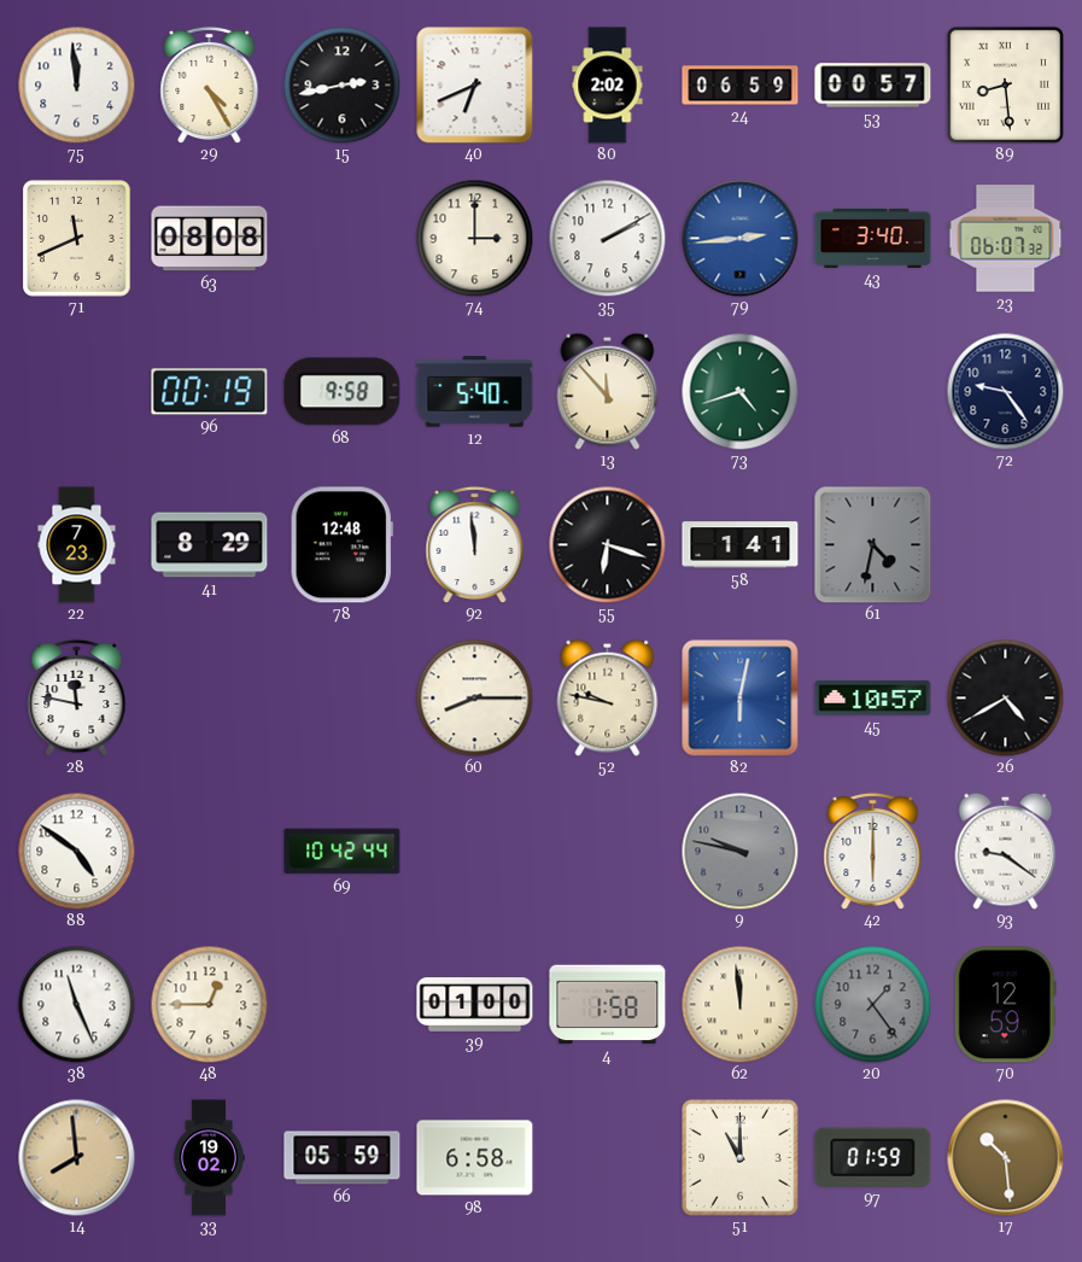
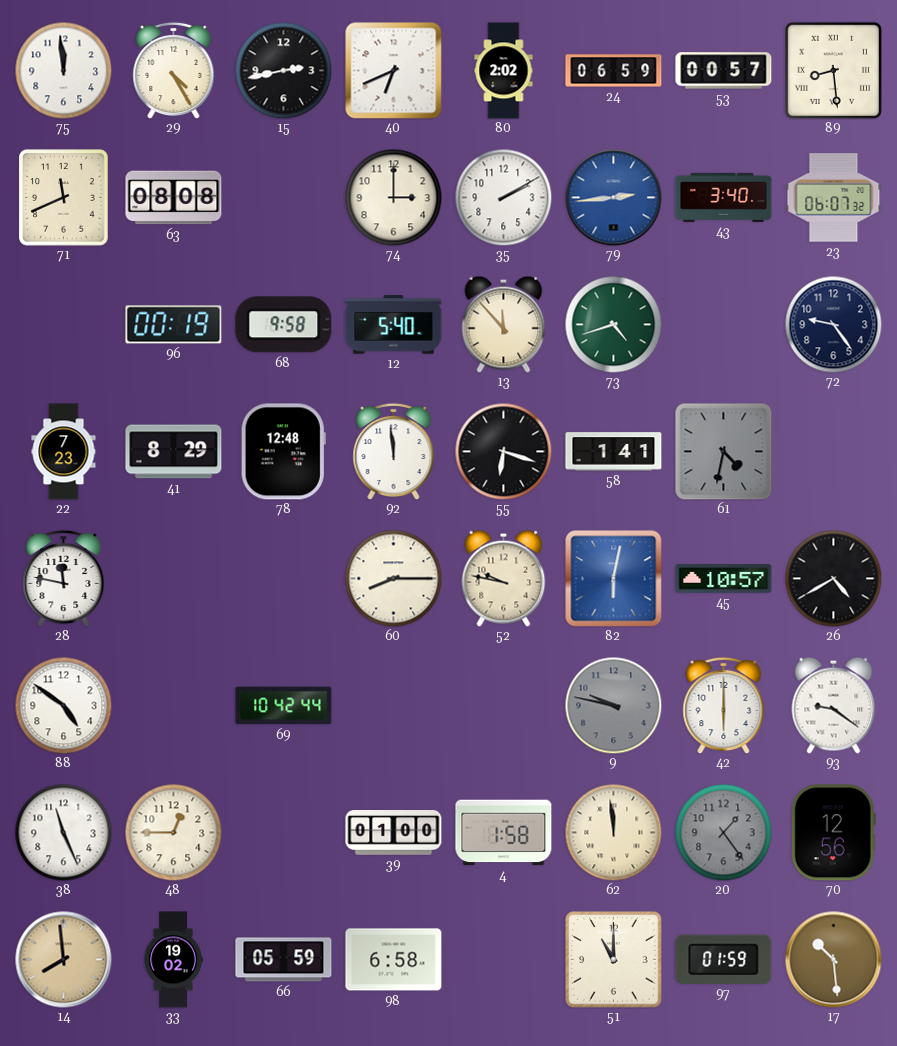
70: 12:59 -> 12:56 (833, 833)
